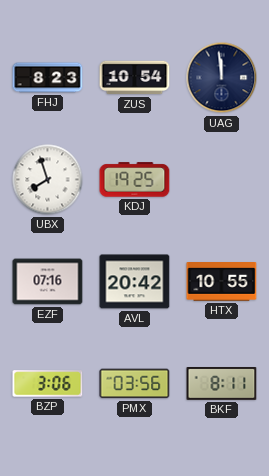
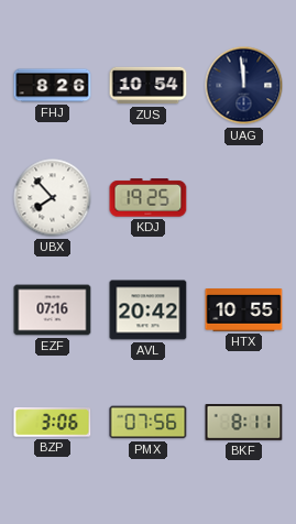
FHJ: 8:23 -> 8:26 (53, 86)
UBX: 7:57 -> 7:53 (53, 198)
PMX: 03:56 -> 07:56 (149, 423)
